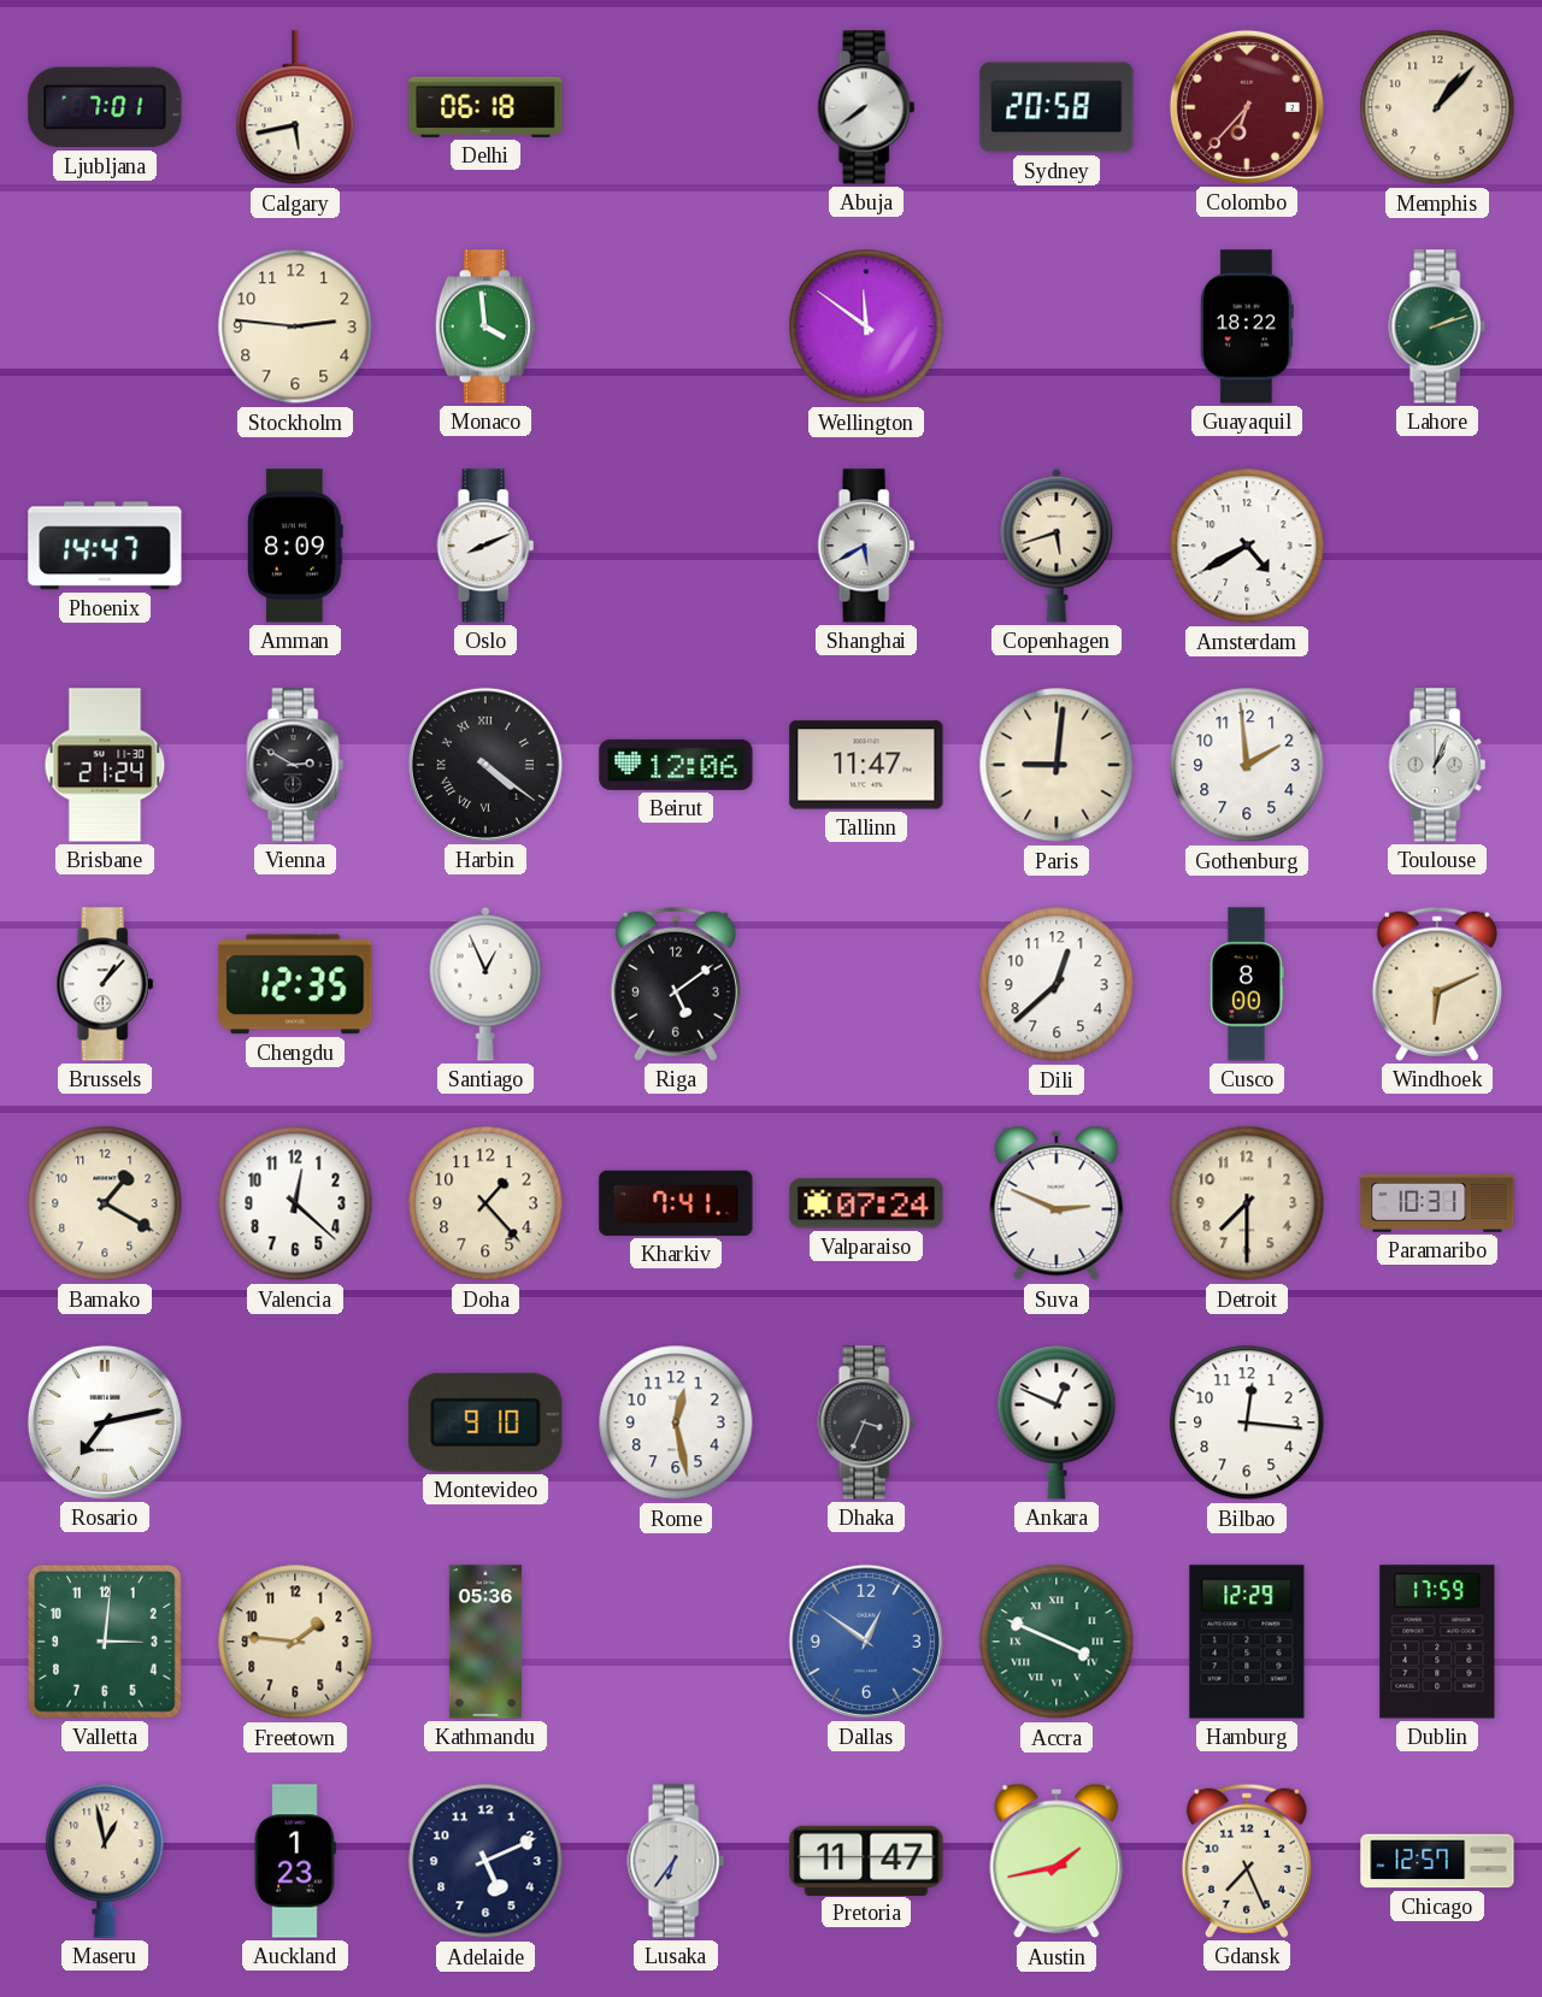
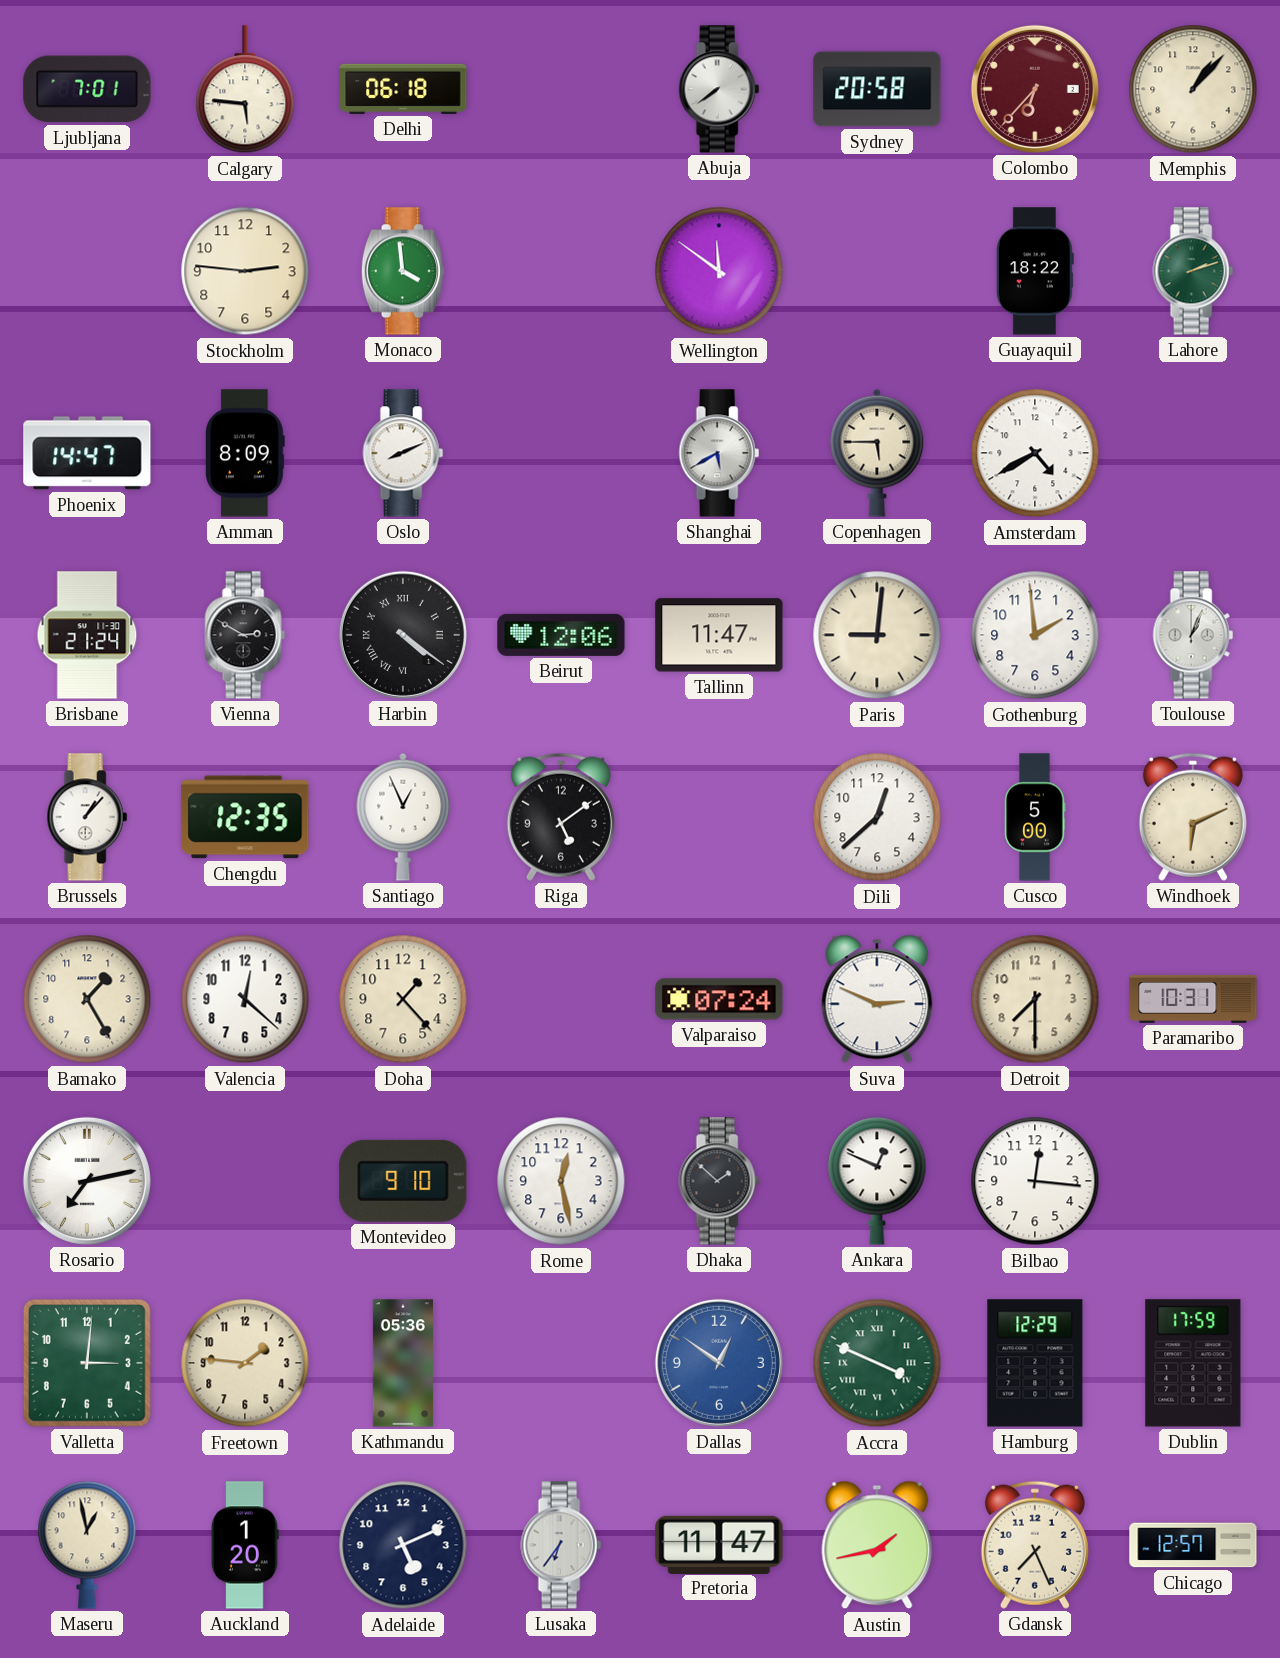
Calgary: 5:43 -> 5:46 (245, 90)
Copenhagen: 5:42 -> 5:45 (877, 453)
Cusco: 8:00 -> 5:00 (1035, 817)
Bamako: 1:20 -> 1:25 (87, 999)
Kharkiv: 7:41 -> none (676, 1203)
Dhaka: 3:34 -> 1:52 (719, 1181)
Auckland: 1:23 -> 1:20 (245, 1545)
